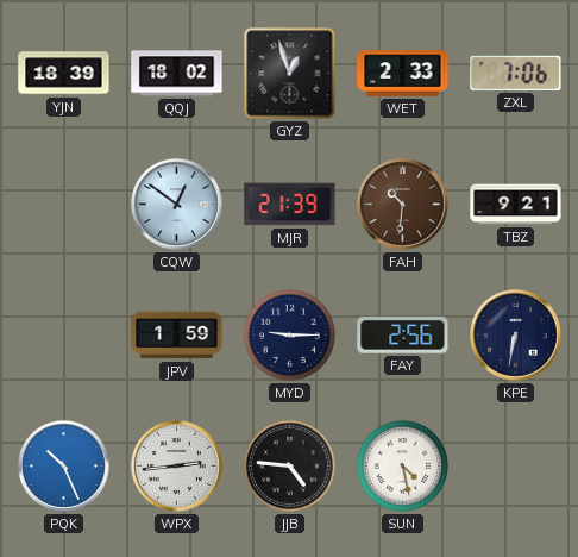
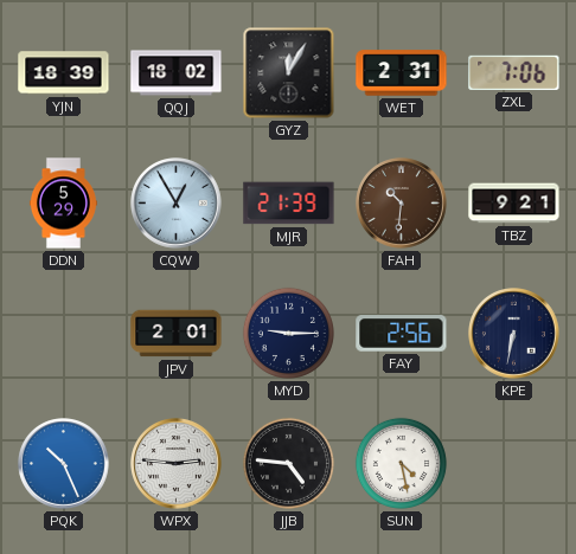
GYZ: 12:57 -> 12:05 (289, 73)
WET: 2:33 -> 2:31 (402, 73)
DDN: none -> 5:29 (63, 204)
CQW: 12:51 -> 12:55 (177, 204)
JPV: 1:59 -> 2:01 (177, 334)
WPX: 2:44 -> 2:46 (177, 464)
